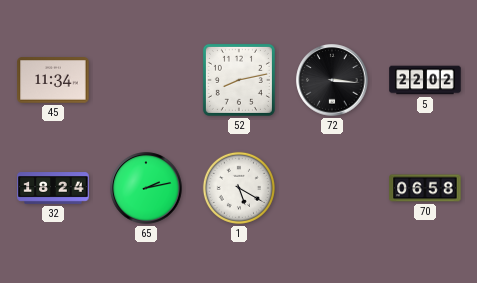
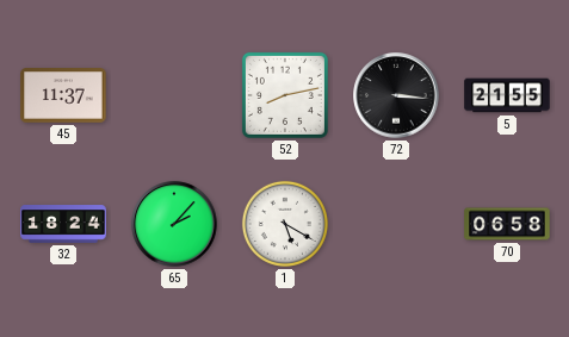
45: 11:34 -> 11:37 (63, 95)
5: 22:02 -> 21:55 (507, 95)
65: 2:13 -> 2:07 (174, 224)
